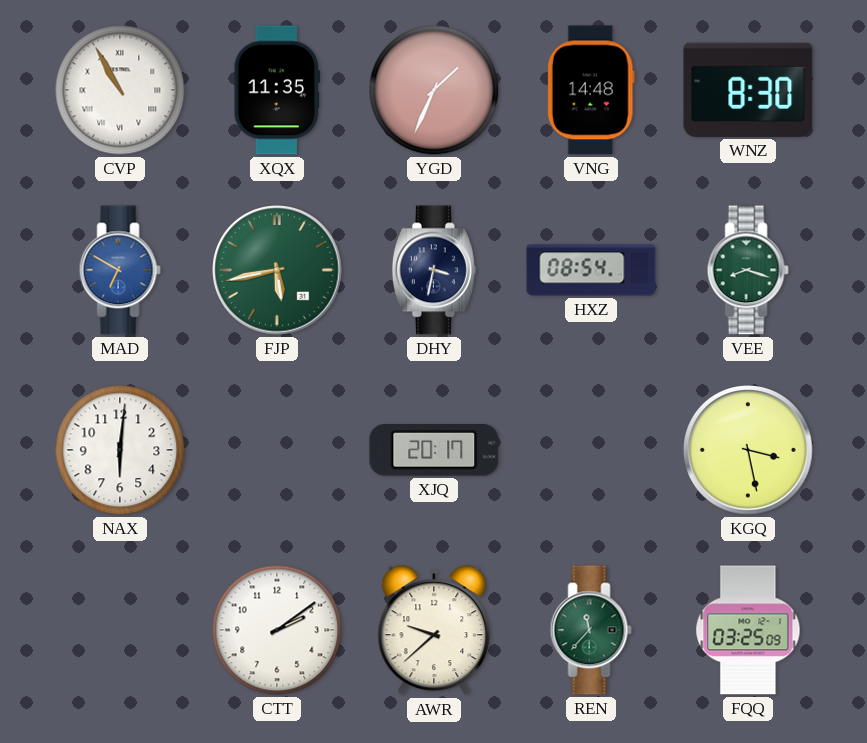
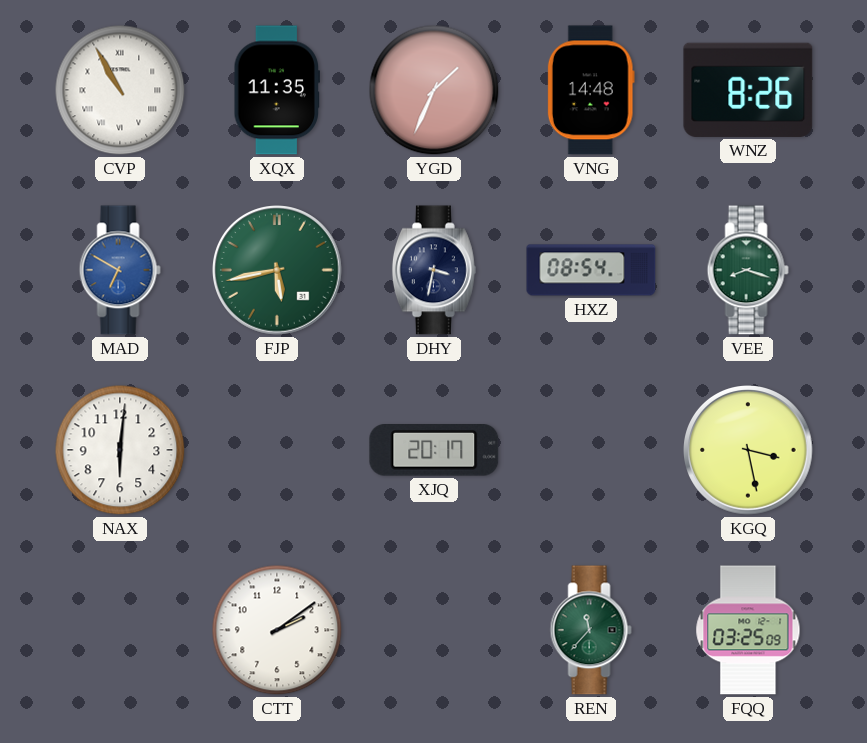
WNZ: 8:30 -> 8:26 (748, 90)
AWR: 9:38 -> none (434, 631)
